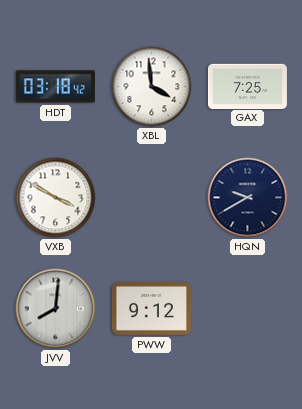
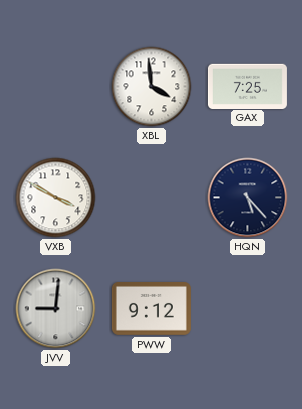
HDT: 03:18 -> none (55, 87)
HQN: 9:40 -> 5:23 (248, 198)
JVV: 8:01 -> 9:01 (56, 309)
